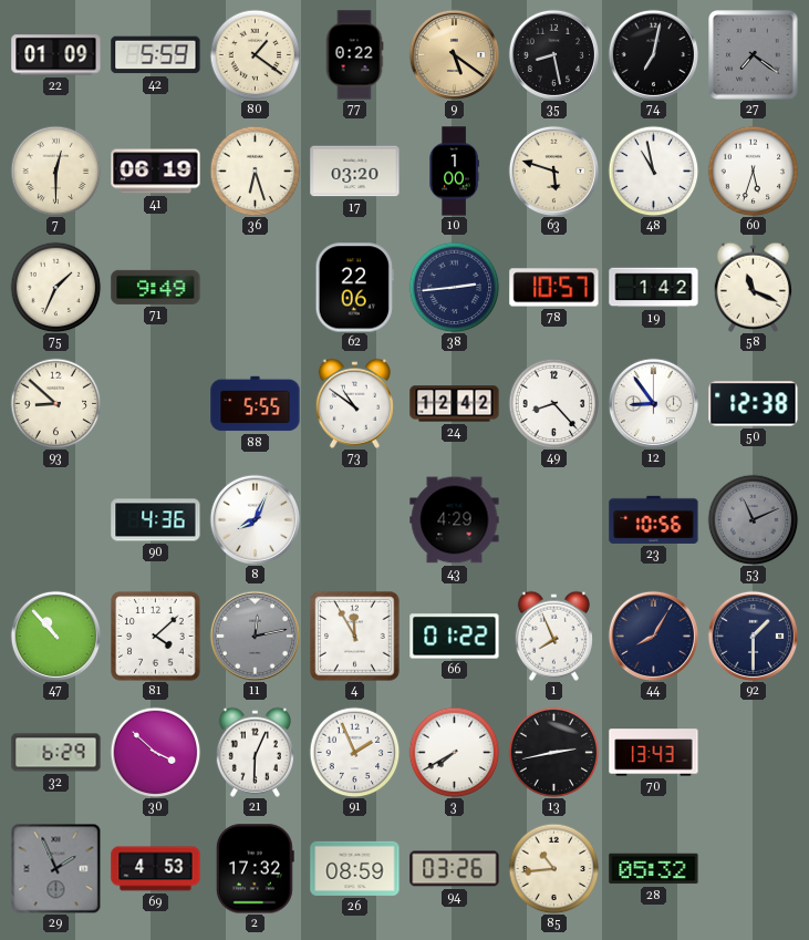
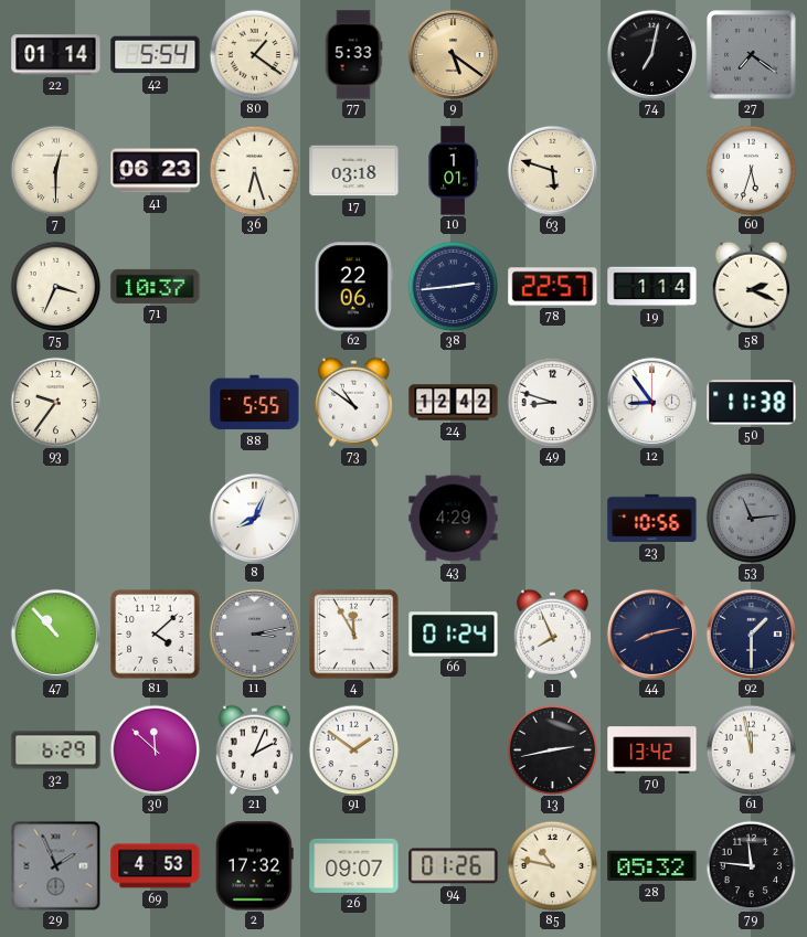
22: 01:09 -> 01:14 (56, 55)
42: 5:59 -> 5:54 (156, 55)
77: 0:22 -> 5:33 (353, 55)
35: 8:28 -> none (553, 54)
41: 06:19 -> 06:23 (156, 171)
17: 03:20 -> 03:18 (354, 171)
10: 1:00 -> 1:01 (453, 171)
48: 10:58 -> none (653, 171)
75: 1:34 -> 3:34 (55, 286)
71: 9:49 -> 10:37 (156, 286)
78: 10:57 -> 22:57 (553, 287)
19: 1:42 -> 1:14 (652, 287)
58: 11:19 -> 2:19 (751, 286)
93: 8:52 -> 9:36 (55, 402)
49: 8:23 -> 8:48 (552, 402)
50: 12:38 -> 11:38 (752, 403)
90: 4:36 -> none (156, 520)
53: 11:11 -> 11:14 (751, 518)
11: 12:13 -> 3:13 (254, 633)
66: 01:22 -> 01:24 (454, 635)
44: 8:05 -> 8:13 (651, 633)
30: 3:52 -> 11:52 (155, 749)
21: 6:04 -> 2:04 (254, 749)
91: 1:56 -> 1:51 (353, 749)
3: 7:40 -> none (454, 752)
70: 13:43 -> 13:42 (652, 750)
61: none -> 11:58 (751, 749)
26: 08:59 -> 09:07 (354, 865)
94: 03:26 -> 01:26 (454, 866)
85: 10:44 -> 10:47 (552, 865)
79: none -> 11:46 (751, 865)
